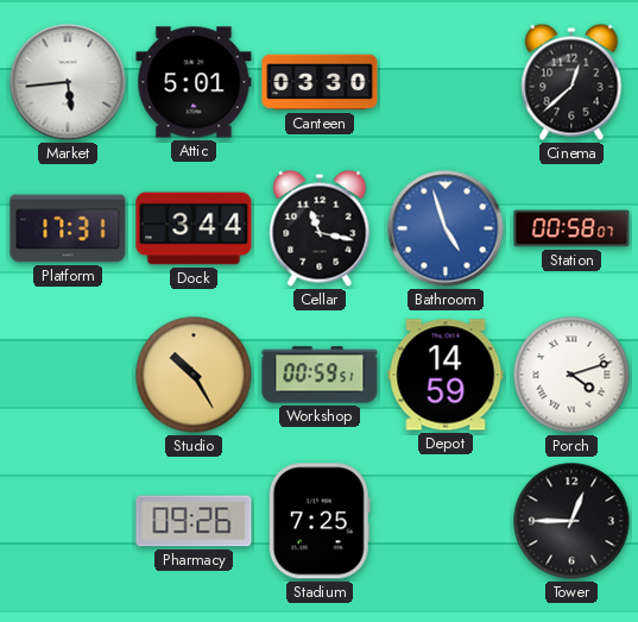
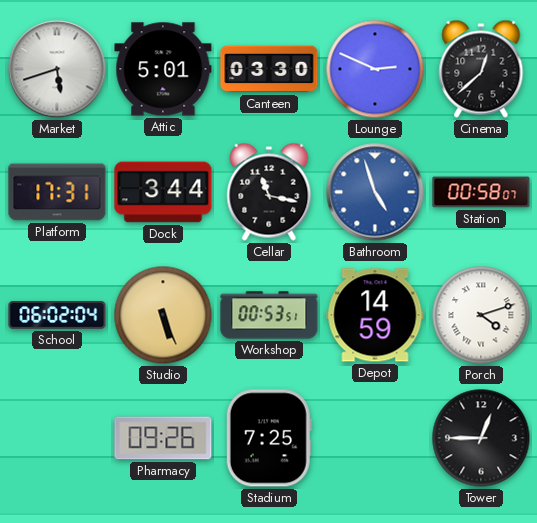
Market: 5:44 -> 5:42 (57, 69)
Lounge: none -> 2:49 (375, 69)
School: none -> 06:02 (57, 315)
Studio: 10:25 -> 5:26 (163, 315)
Workshop: 00:59 -> 00:53 (269, 315)
